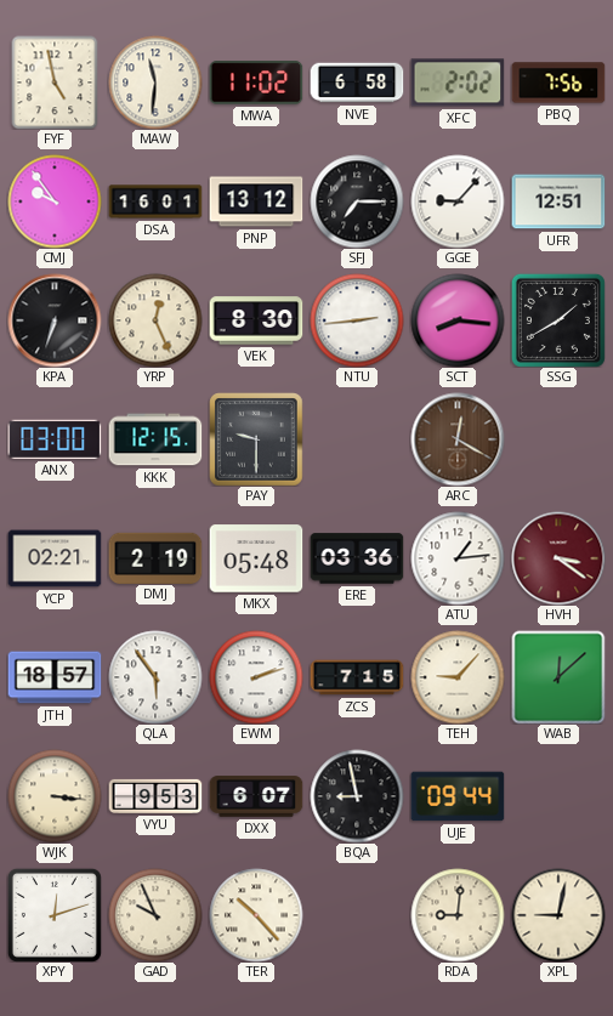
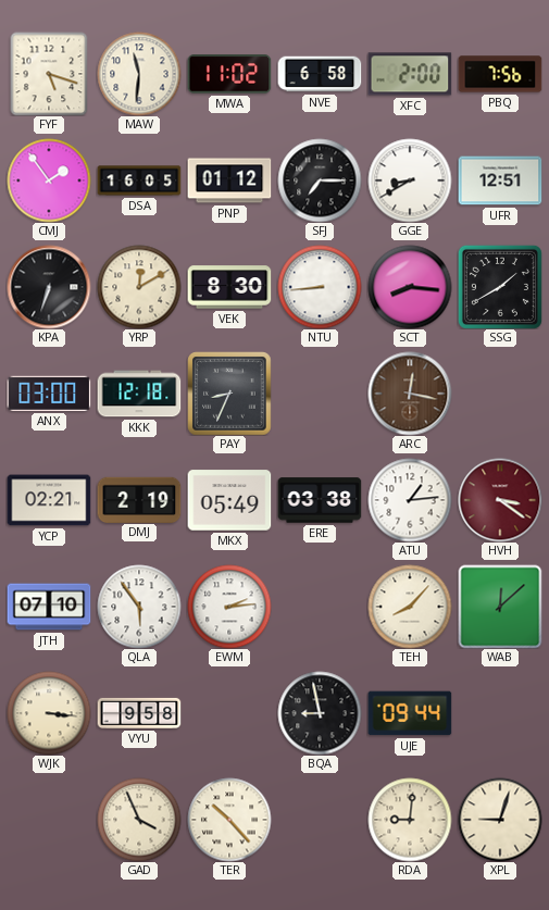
FYF: 4:58 -> 5:18 (49, 74)
XFC: 2:02 -> 2:00 (410, 74)
CMJ: 9:54 -> 1:54 (49, 180)
DSA: 16:01 -> 16:05 (139, 180)
PNP: 13:12 -> 01:12 (229, 180)
GGE: 9:07 -> 8:40 (410, 180)
YRP: 12:26 -> 12:10 (139, 287)
NTU: 2:44 -> 8:44 (320, 287)
KKK: 12:15 -> 12:18 (139, 394)
PAY: 9:30 -> 8:34 (229, 394)
ARC: 12:20 -> 12:17 (410, 394)
MKX: 05:48 -> 05:49 (229, 500)
ERE: 03:36 -> 03:38 (320, 500)
JTH: 18:57 -> 07:10 (49, 607)
EWM: 2:12 -> 2:14 (229, 607)
ZCS: 7:15 -> none (357, 677)
TEH: 9:07 -> 8:07 (410, 607)
VYU: 9:53 -> 9:58 (139, 713)
DXX: 6:07 -> none (256, 796)
XPY: 12:12 -> none (55, 915)
GAD: 9:56 -> 3:56 (139, 820)
XPL: 9:02 -> 9:03 (500, 820)
